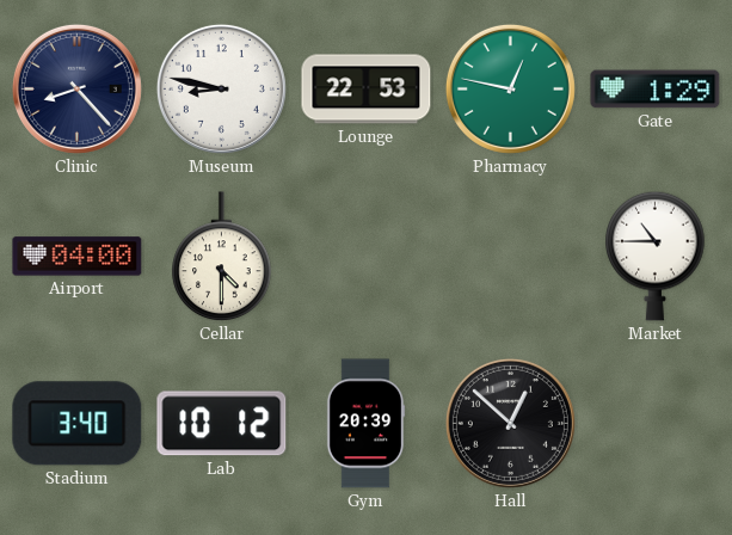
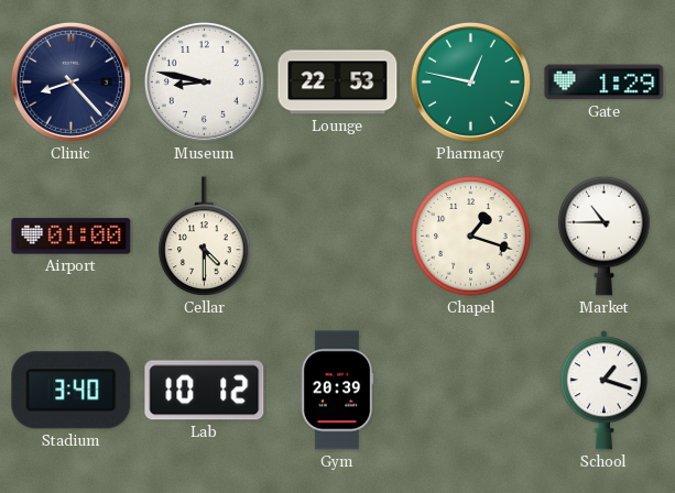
Airport: 04:00 -> 01:00 (72, 237)
Chapel: none -> 1:18 (471, 237)
Hall: 12:52 -> none (510, 423)
School: none -> 1:18 (603, 391)
